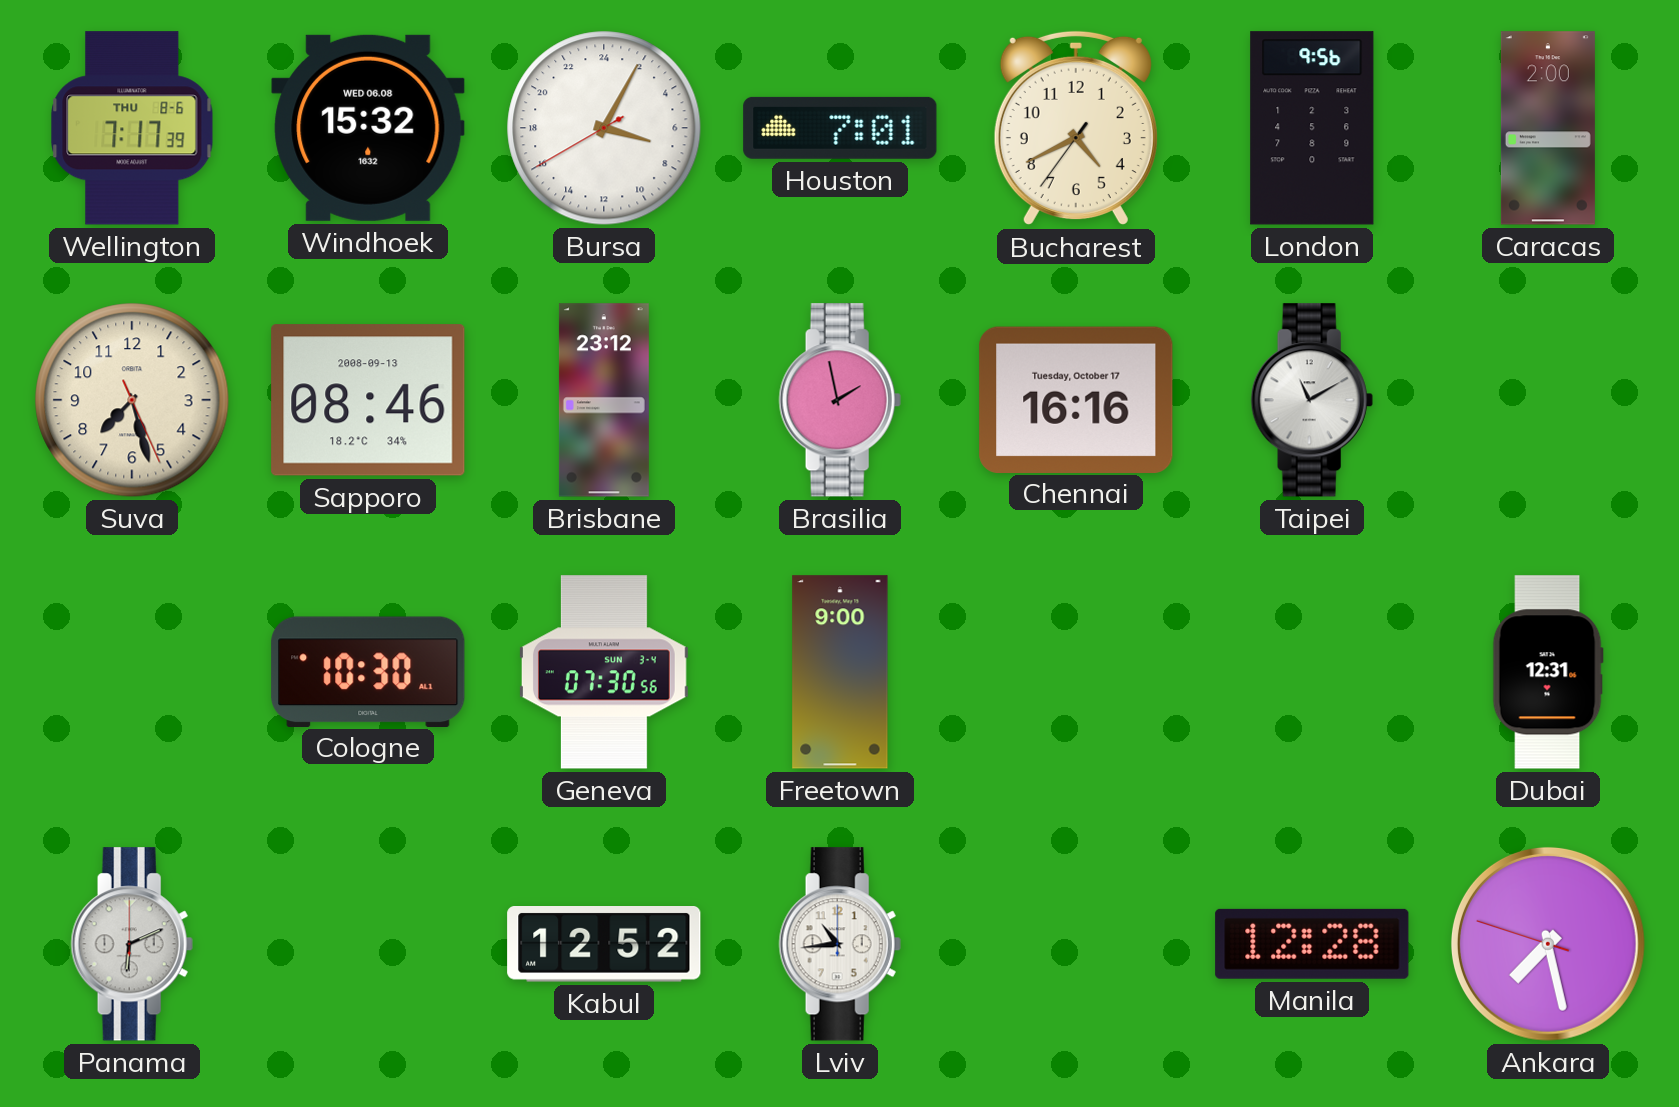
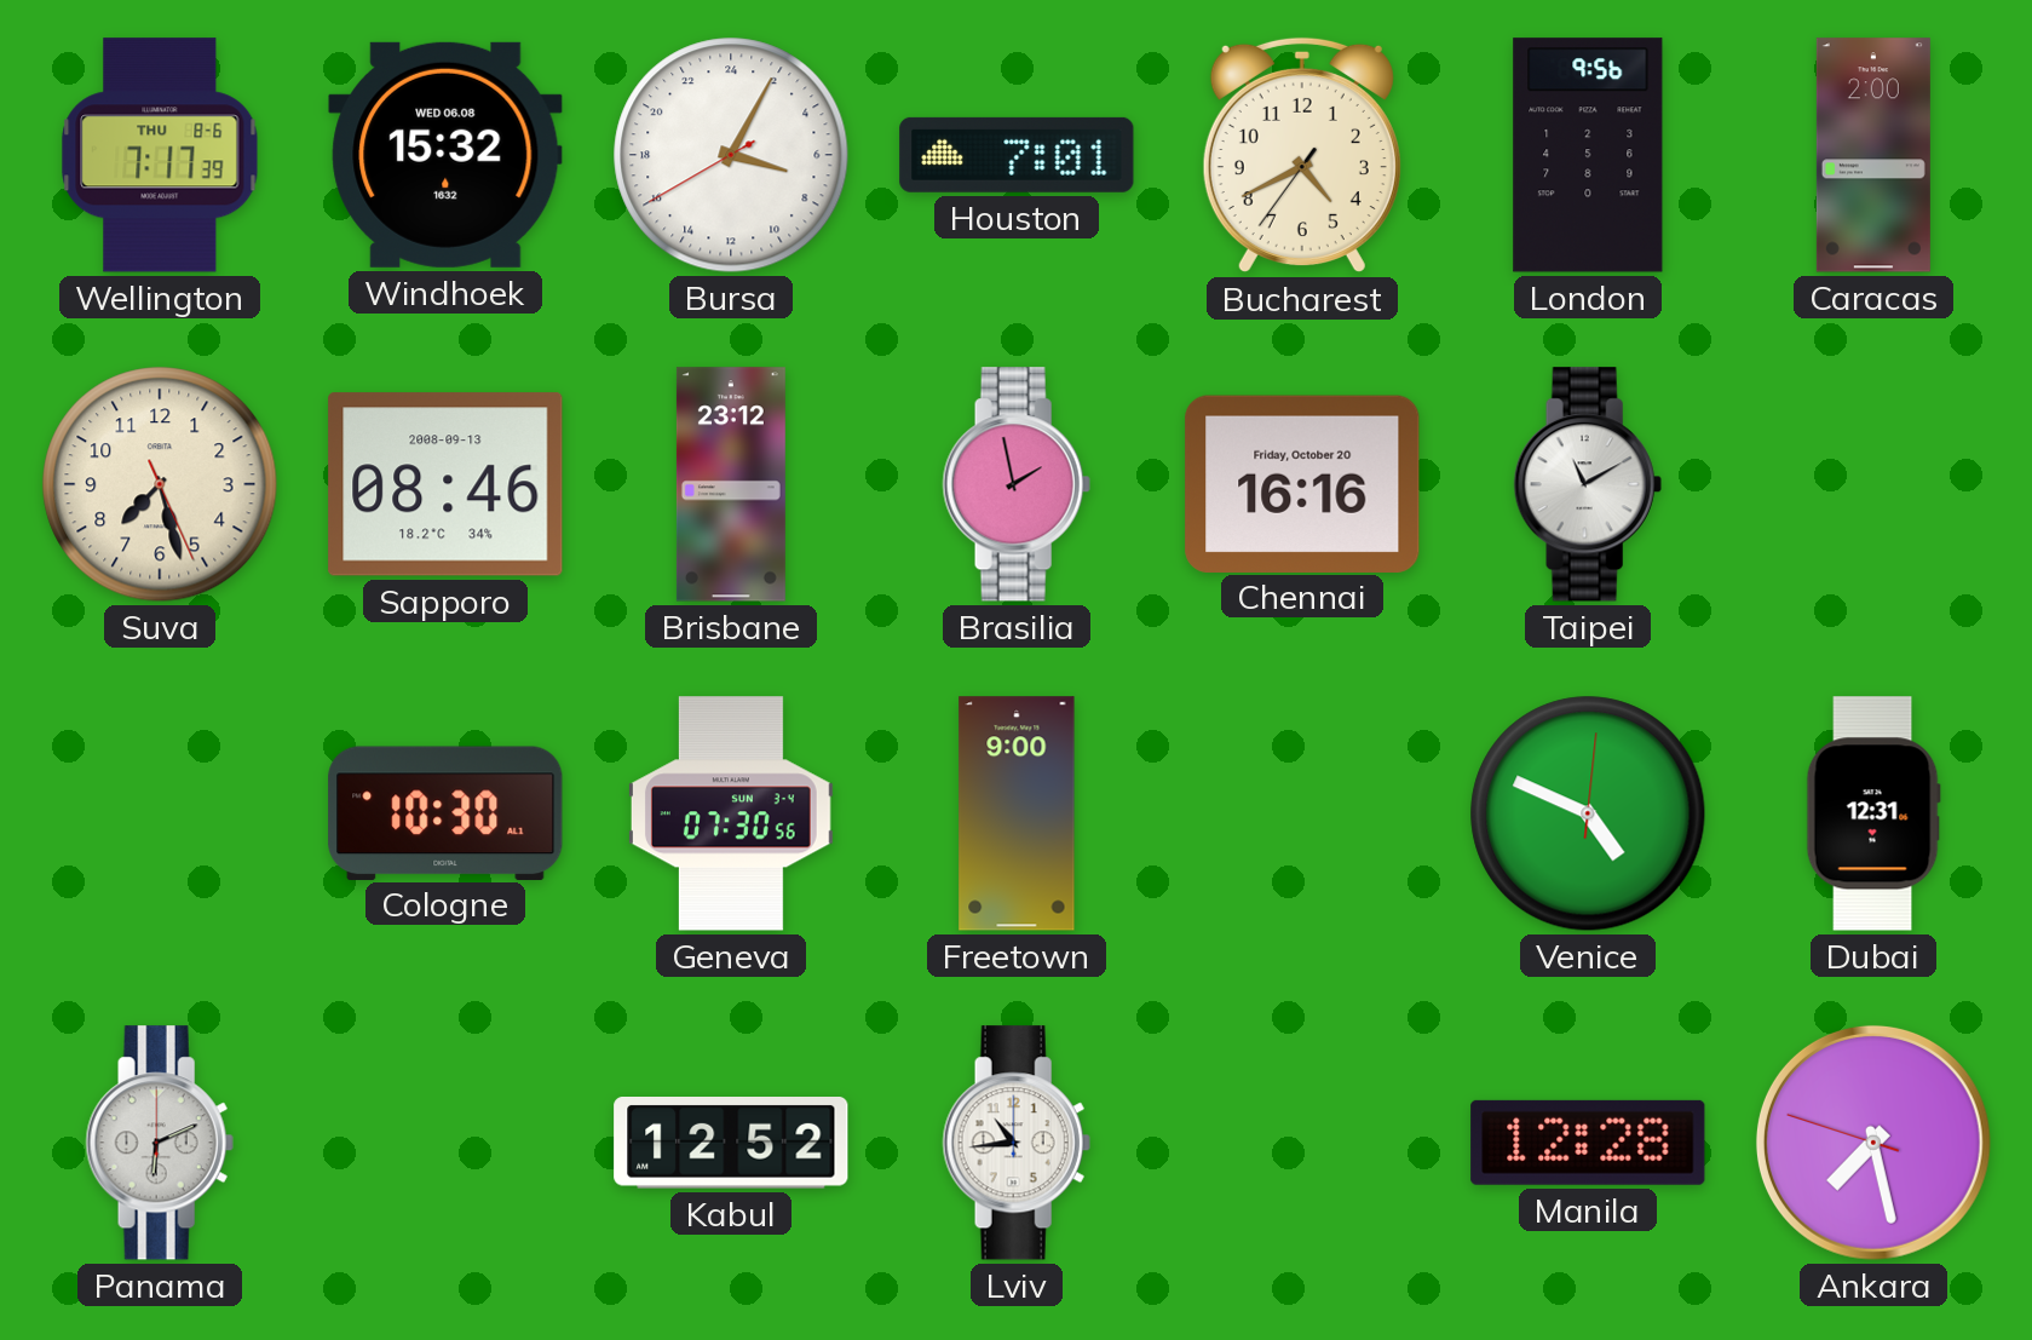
Chennai date: Tuesday, October 17 -> Friday, October 20 (1302, 483)
Venice: none -> 4:49 (1588, 813)
